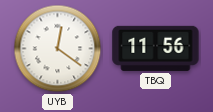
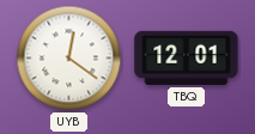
TBQ: 11:56 -> 12:01 (187, 57)
